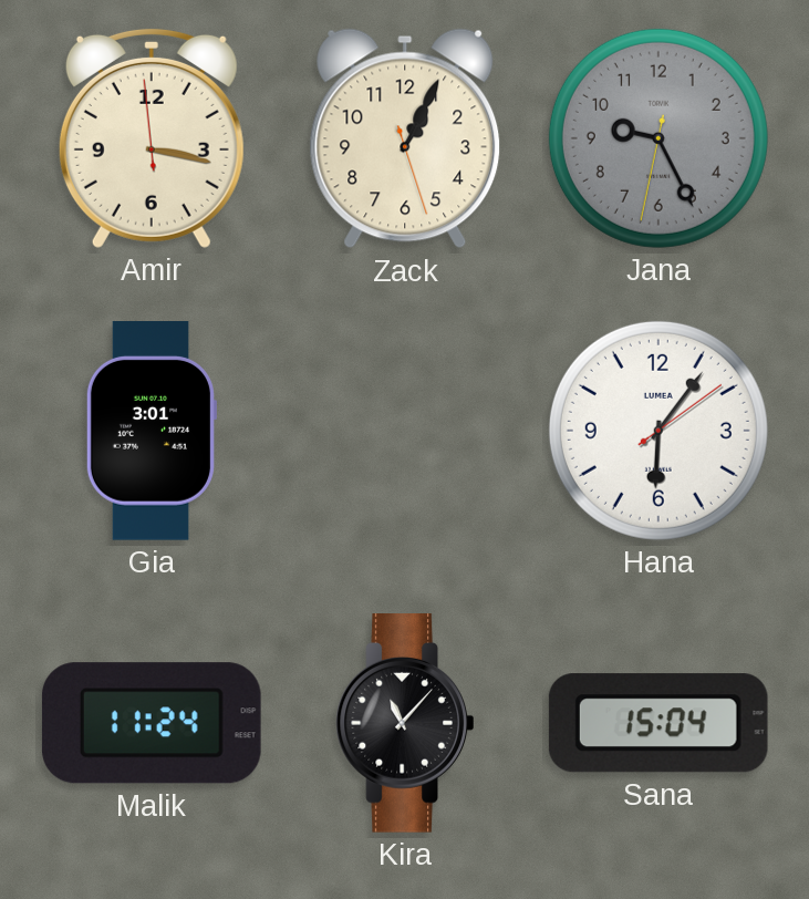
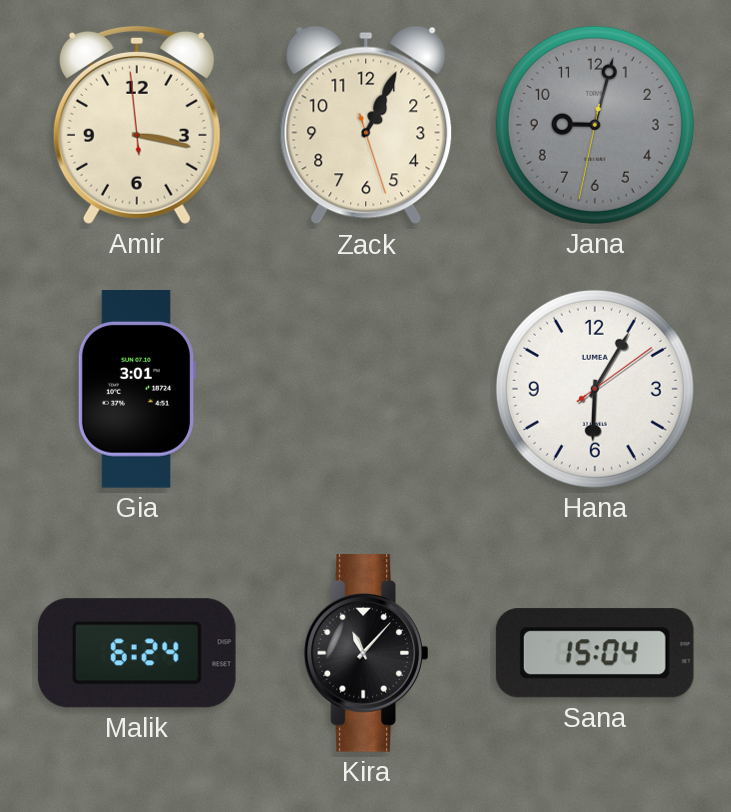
Jana: 9:25 -> 9:02 (595, 125)
Hana: 6:06 -> 6:05 (595, 389)
Malik: 11:24 -> 6:24 (137, 653)
